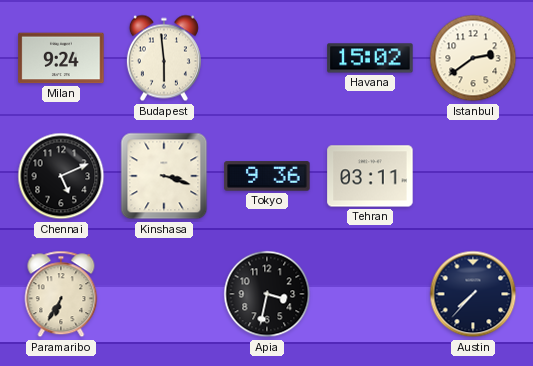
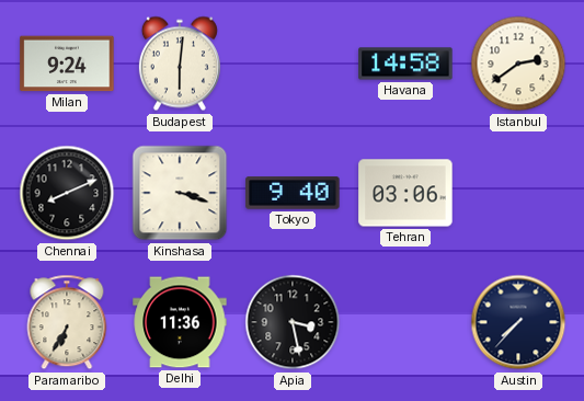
Budapest: 5:59 -> 6:01 (180, 64)
Havana: 15:02 -> 14:58 (405, 64)
Chennai: 5:11 -> 8:11 (67, 193)
Tokyo: 9:36 -> 9:40 (293, 193)
Tehran: 03:11 -> 03:06 (405, 193)
Delhi: none -> 11:36 (180, 322)
Apia: 3:32 -> 3:28 (293, 322)
